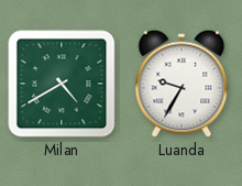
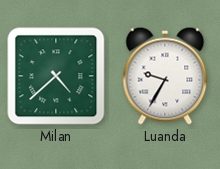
Milan: 4:40 -> 4:38 (56, 76)
